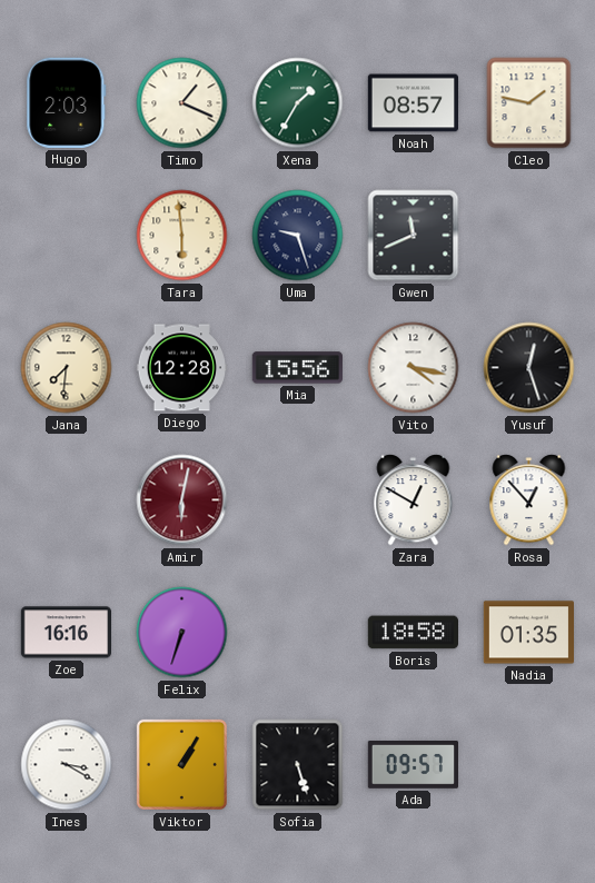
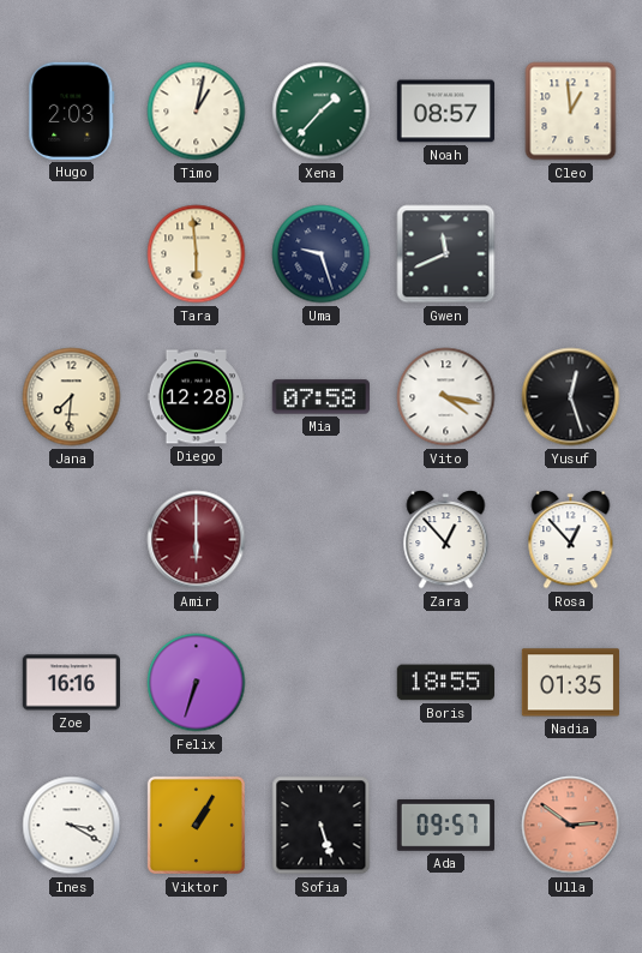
Timo: 1:19 -> 1:02 (197, 112)
Xena: 1:35 -> 1:37 (322, 112)
Cleo: 1:47 -> 12:59 (571, 112)
Mia: 15:56 -> 07:58 (320, 397)
Amir: 6:02 -> 6:00 (197, 540)
Zara: 12:50 -> 12:53 (446, 540)
Boris: 18:58 -> 18:55 (445, 683)
Ulla: none -> 2:51 (571, 826)
